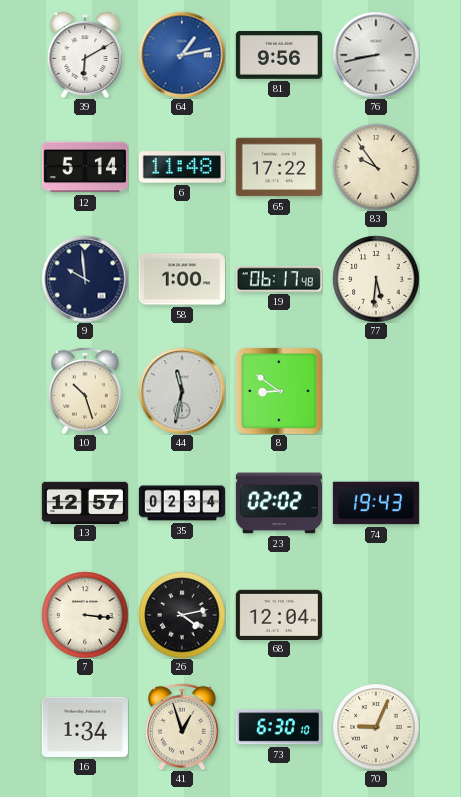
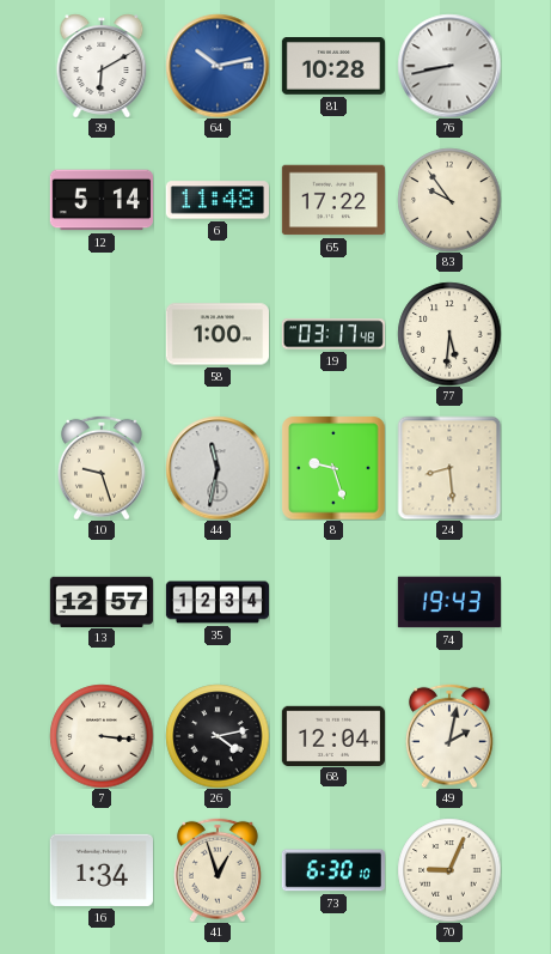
64: 1:13 -> 10:13 (218, 66)
81: 9:56 -> 10:28 (333, 67)
9: 9:59 -> none (85, 279)
19: 06:17 -> 03:17 (333, 334)
10: 10:27 -> 9:27 (103, 468)
8: 8:51 -> 9:27 (333, 468)
24: none -> 8:29 (449, 468)
35: 02:34 -> 12:34 (216, 602)
23: 02:02 -> none (278, 503)
49: none -> 2:02 (451, 736)
